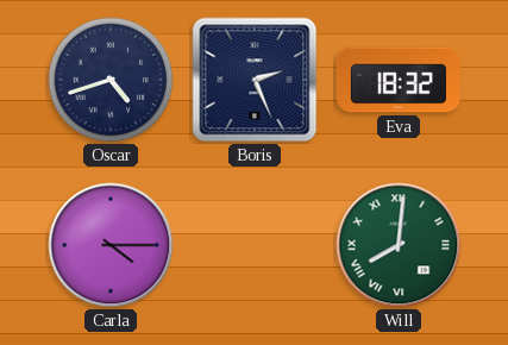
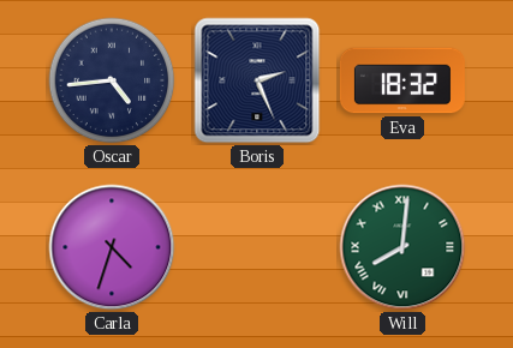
Oscar: 4:42 -> 4:44 (112, 80)
Carla: 4:15 -> 4:33 (112, 247)
